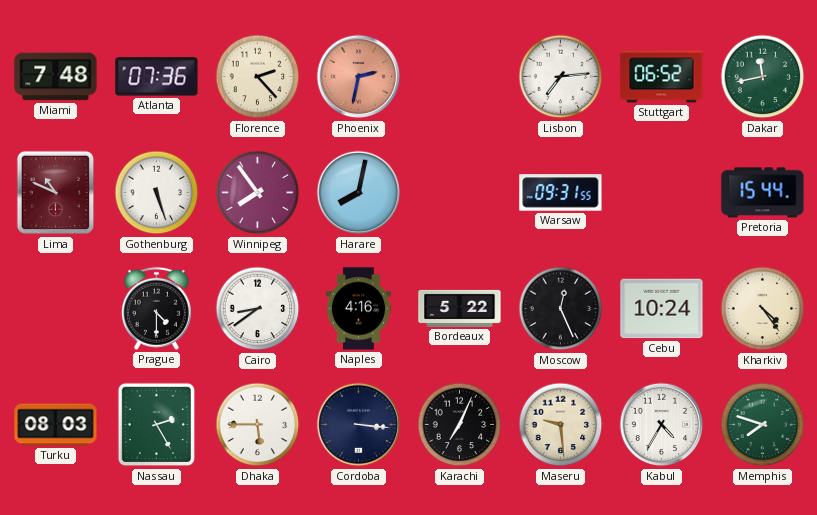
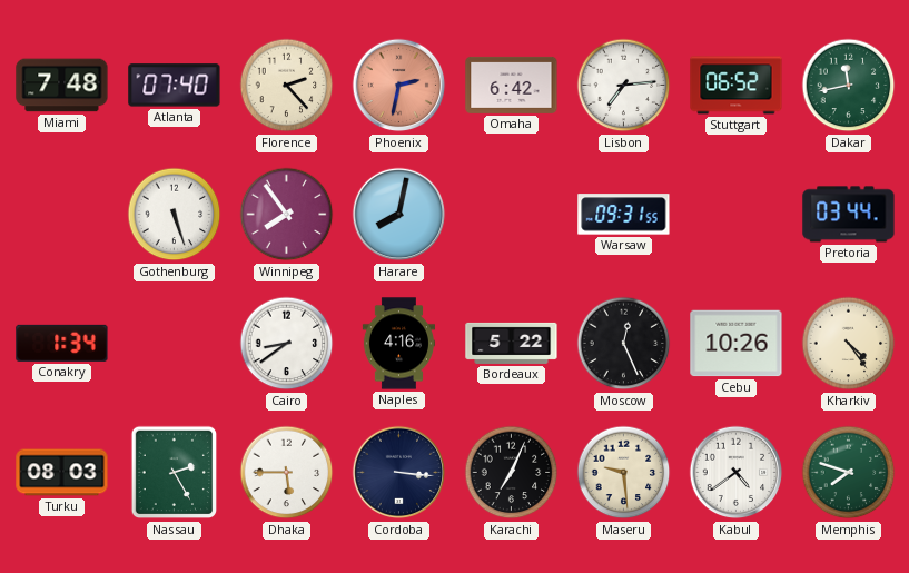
Atlanta: 07:36 -> 07:40 (175, 86)
Omaha: none -> 6:42 (512, 85)
Lima: 10:49 -> none (55, 193)
Pretoria: 15:44 -> 03:44 (849, 215)
Conakry: none -> 1:34 (62, 343)
Prague: 4:30 -> none (156, 308)
Cebu: 10:24 -> 10:26 (737, 344)
Kabul: 4:35 -> 4:39 (737, 473)
